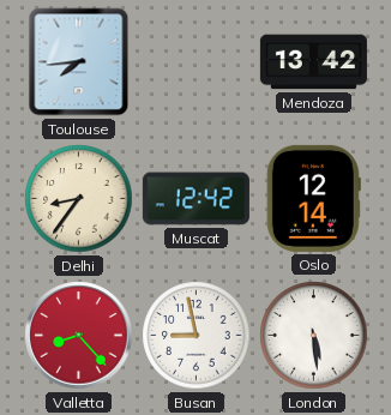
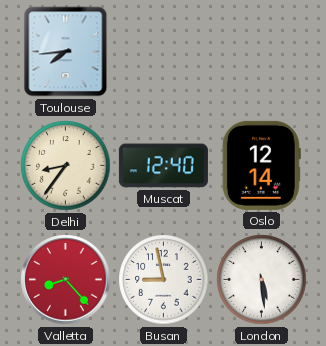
Mendoza: 13:42 -> none (313, 62)
Muscat: 12:42 -> 12:40 (163, 166)
